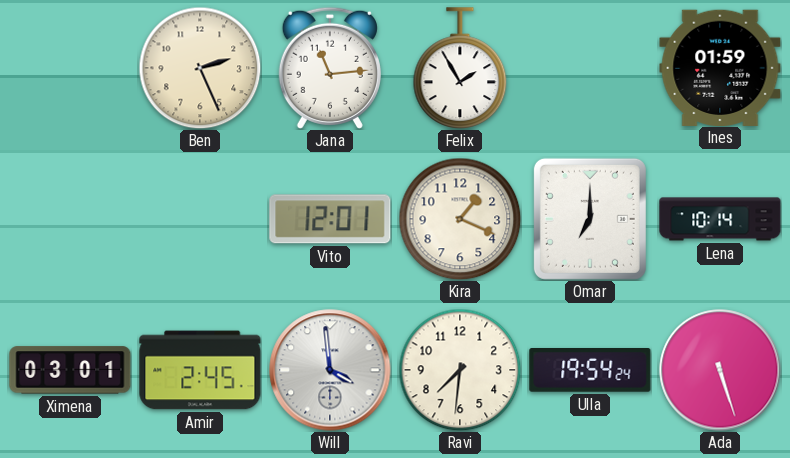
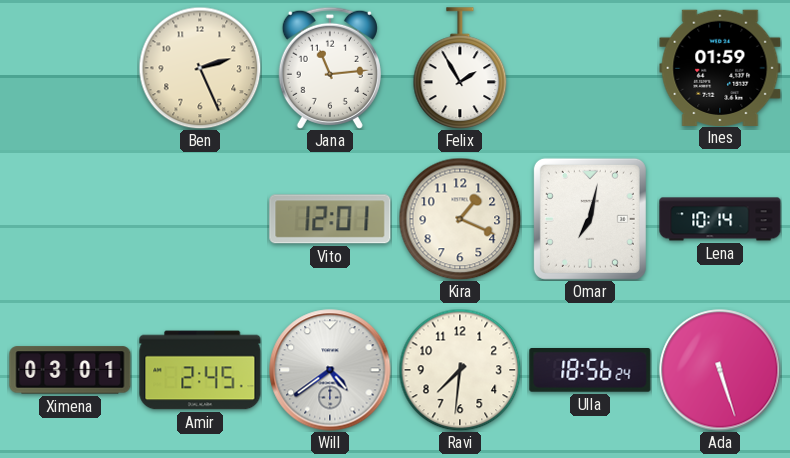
Omar: 7:00 -> 7:02 (590, 219)
Will: 3:59 -> 4:39 (330, 370)
Ulla: 19:54 -> 18:56 (590, 371)
